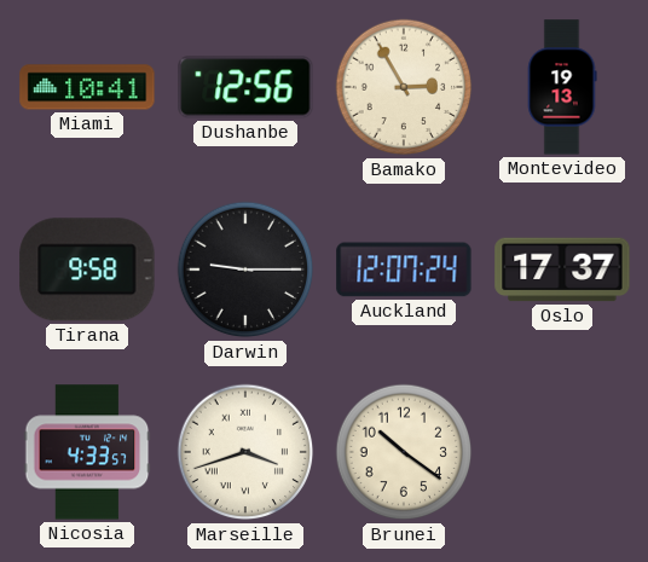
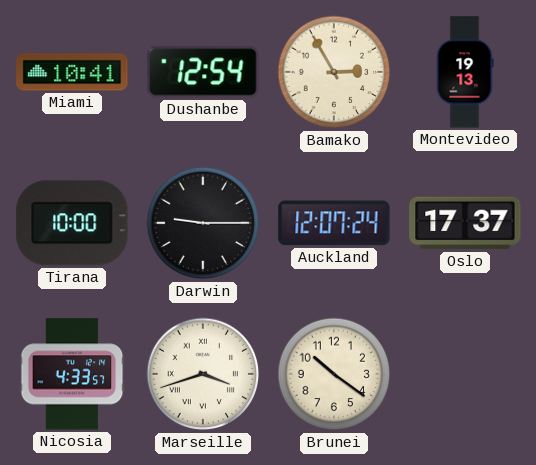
Dushanbe: 12:56 -> 12:54 (203, 72)
Tirana: 9:58 -> 10:00 (72, 223)
